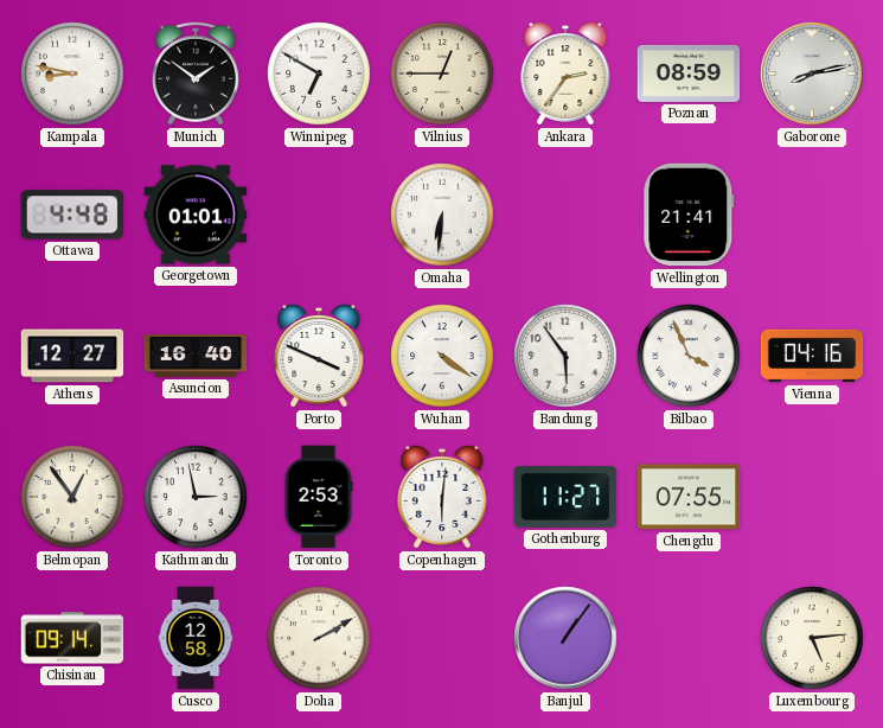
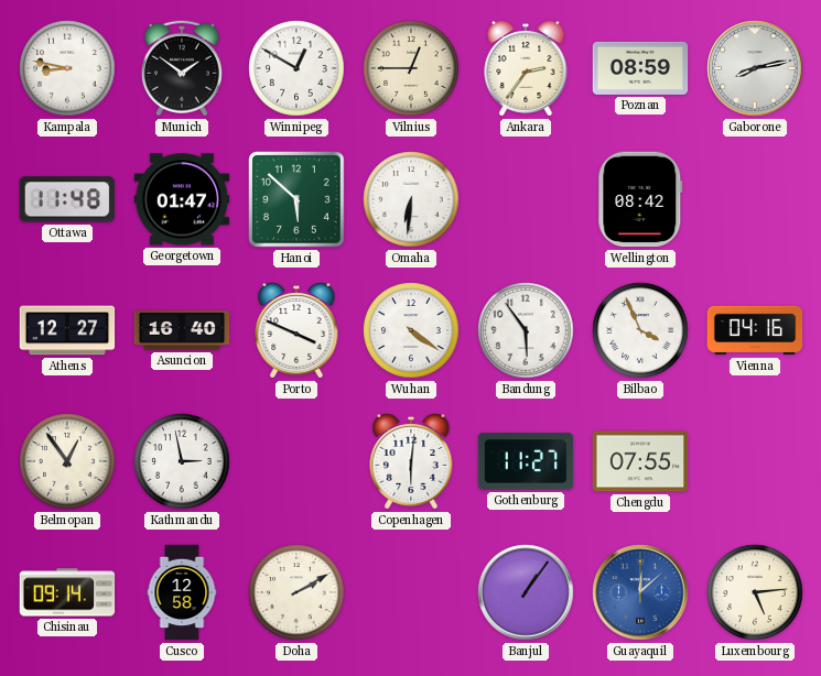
Winnipeg: 6:50 -> 12:50 (296, 68)
Ottawa: 4:48 -> 11:48 (66, 199)
Georgetown: 01:01 -> 01:47 (182, 199)
Hanoi: none -> 5:52 (298, 200)
Wellington: 21:41 -> 08:42 (640, 199)
Toronto: 2:53 -> none (319, 497)
Guayaquil: none -> 12:08 (640, 592)
